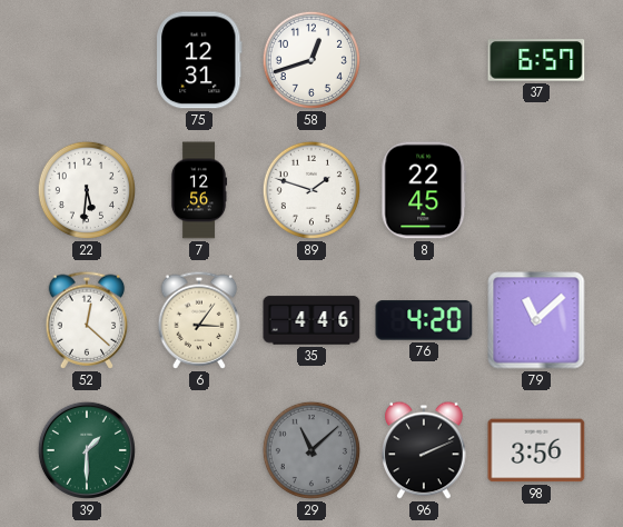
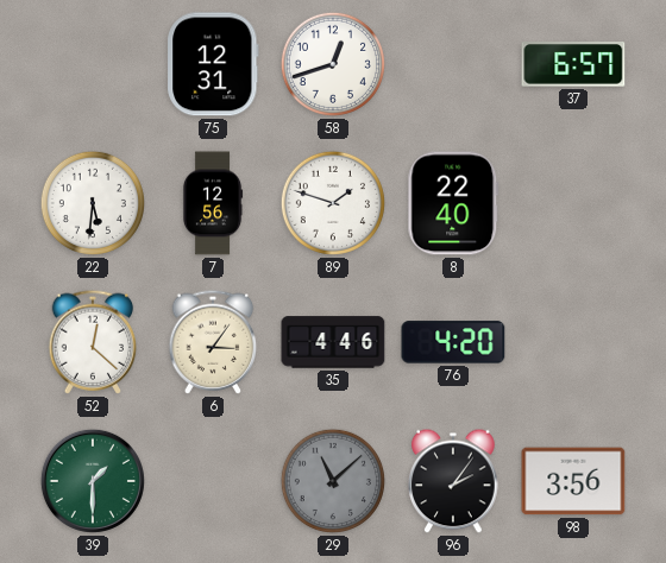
8: 22:45 -> 22:40 (453, 203)
79: 11:08 -> none (536, 320)
96: 2:11 -> 2:06 (453, 481)
